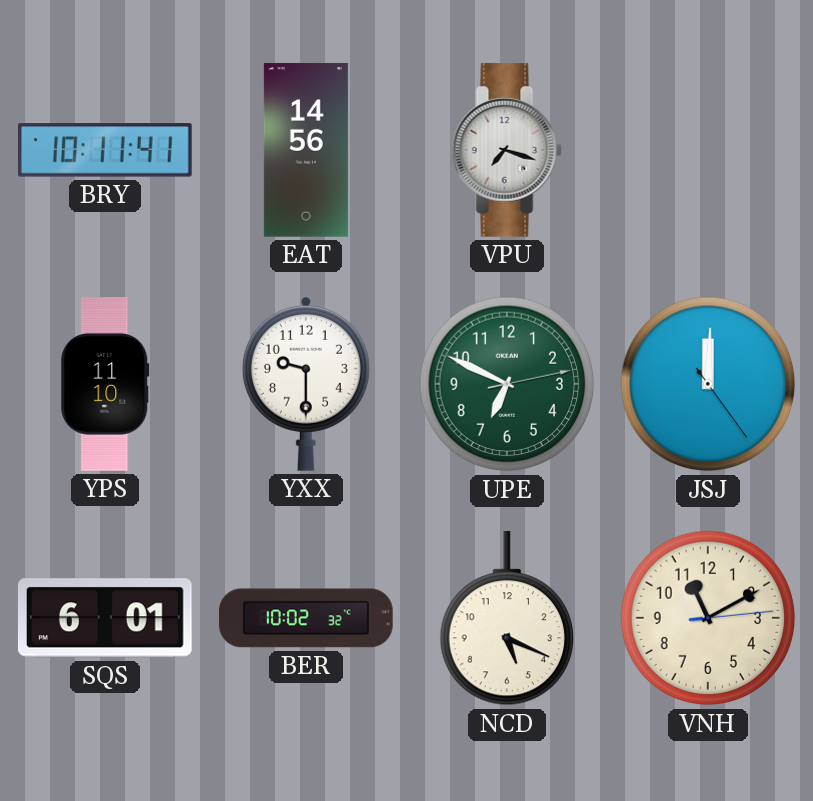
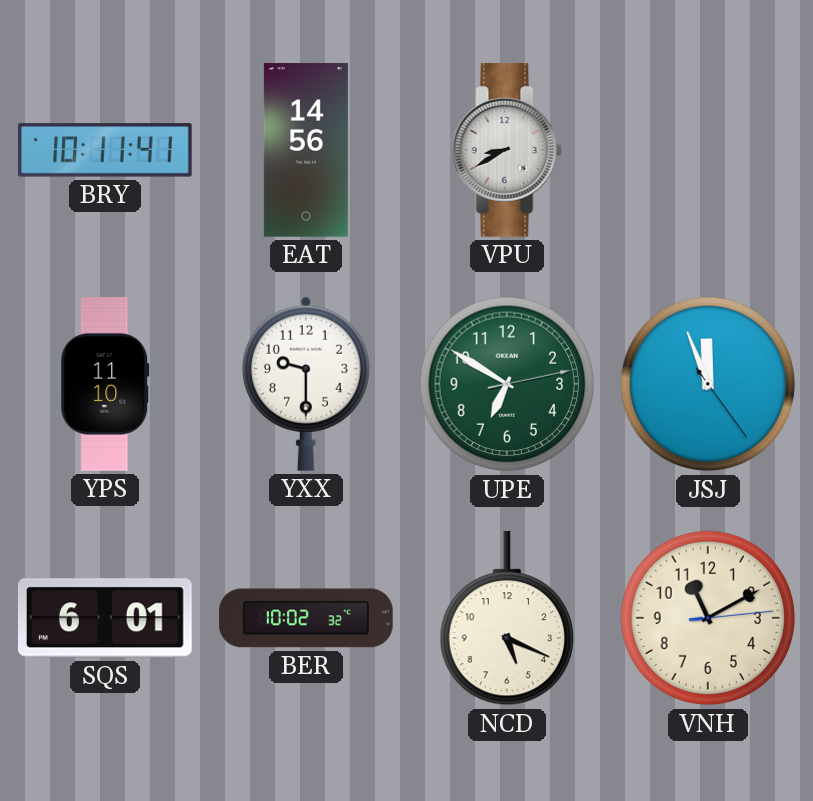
VPU: 7:18 -> 8:40 (507, 151)
UPE: 6:49 -> 6:50 (507, 384)
JSJ: 12:00 -> 11:56 (708, 384)
